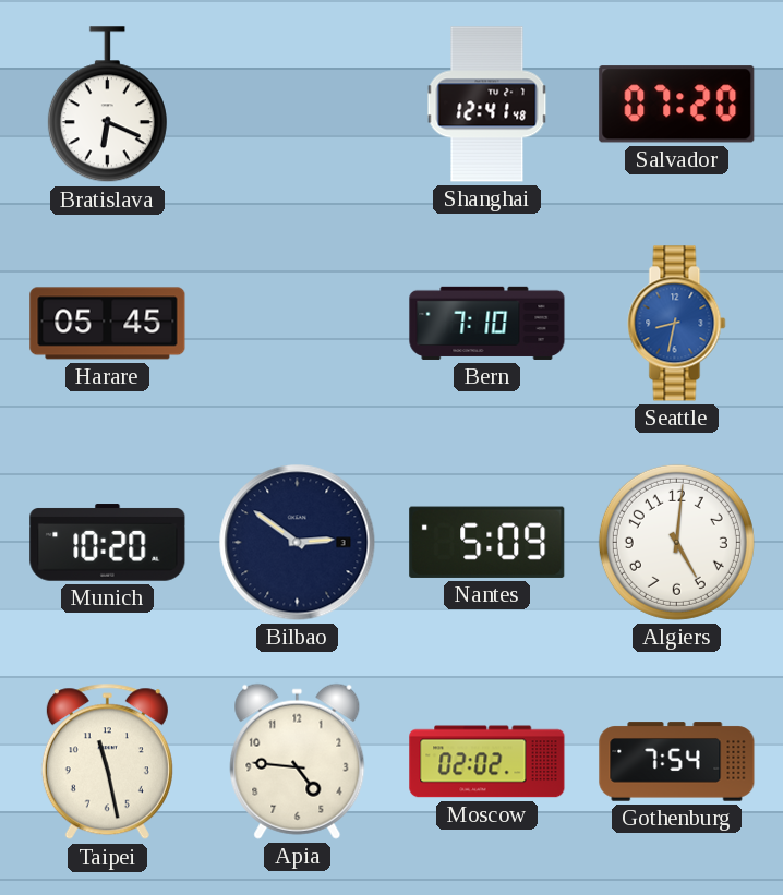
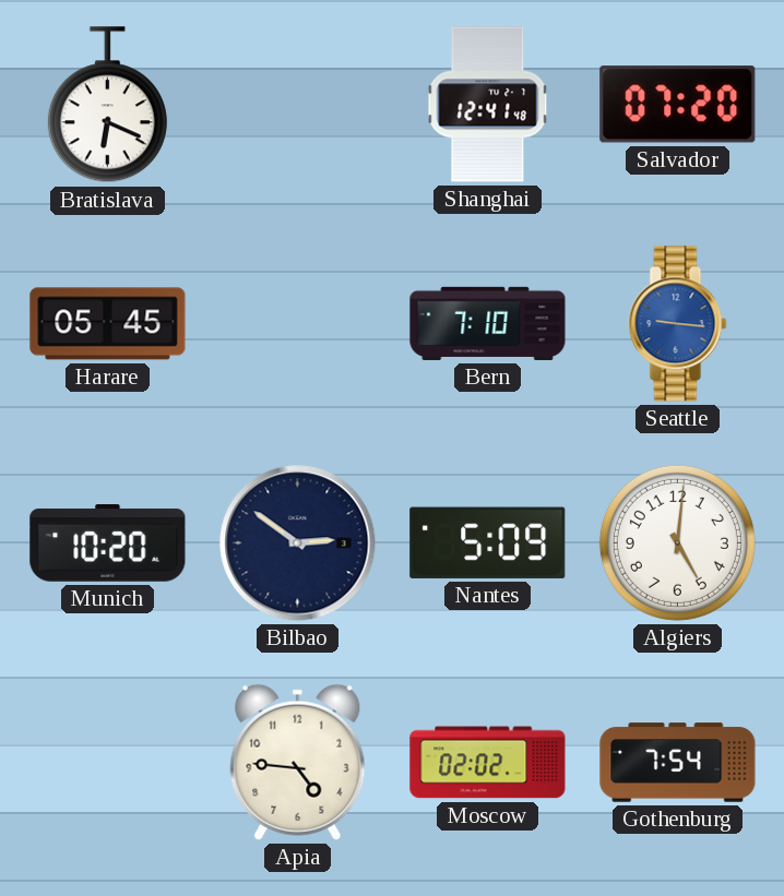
Seattle: 8:32 -> 9:16 (678, 324)
Taipei: 11:28 -> none (107, 762)
